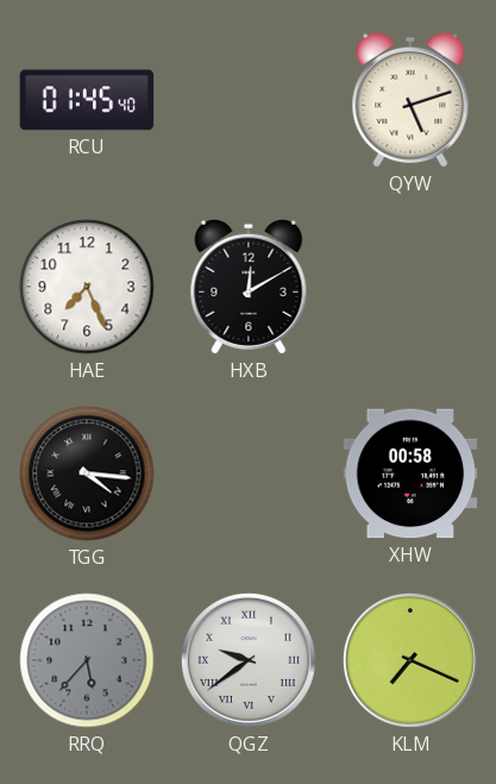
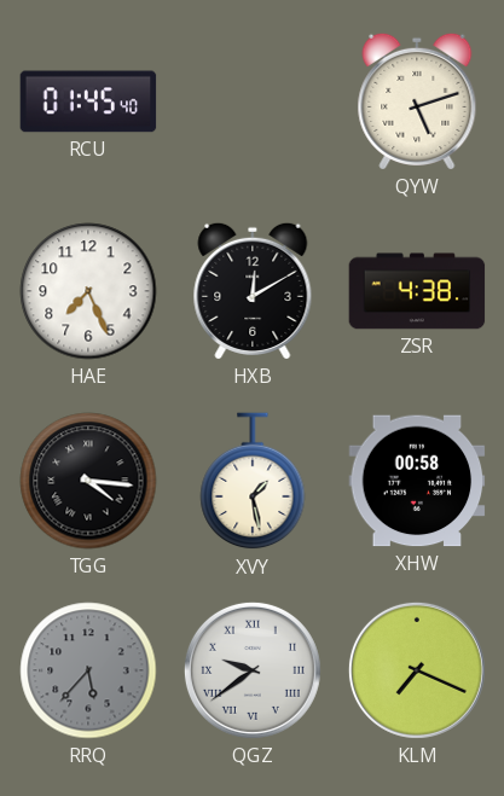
ZSR: none -> 4:38 (417, 291)
XVY: none -> 1:28 (253, 482)
